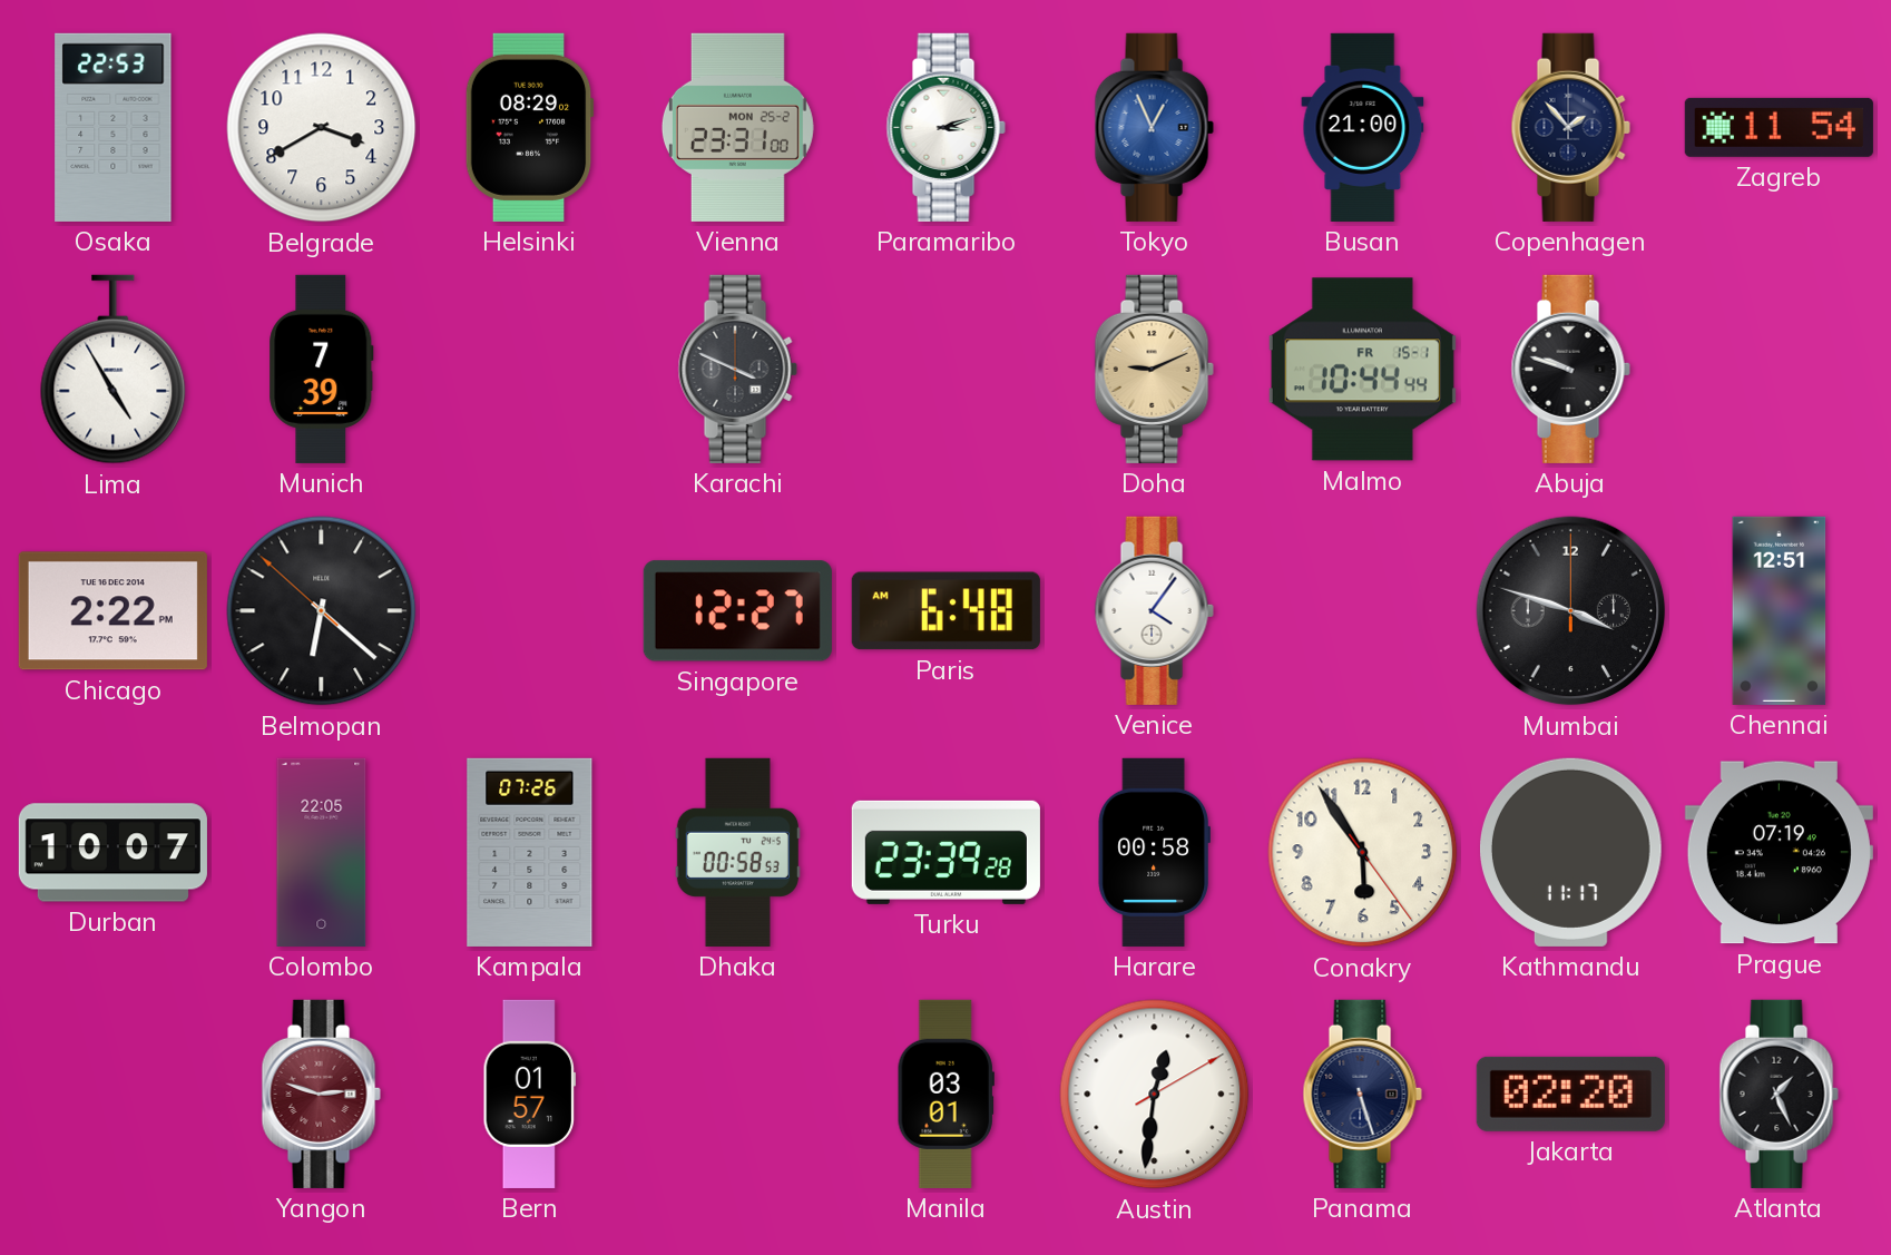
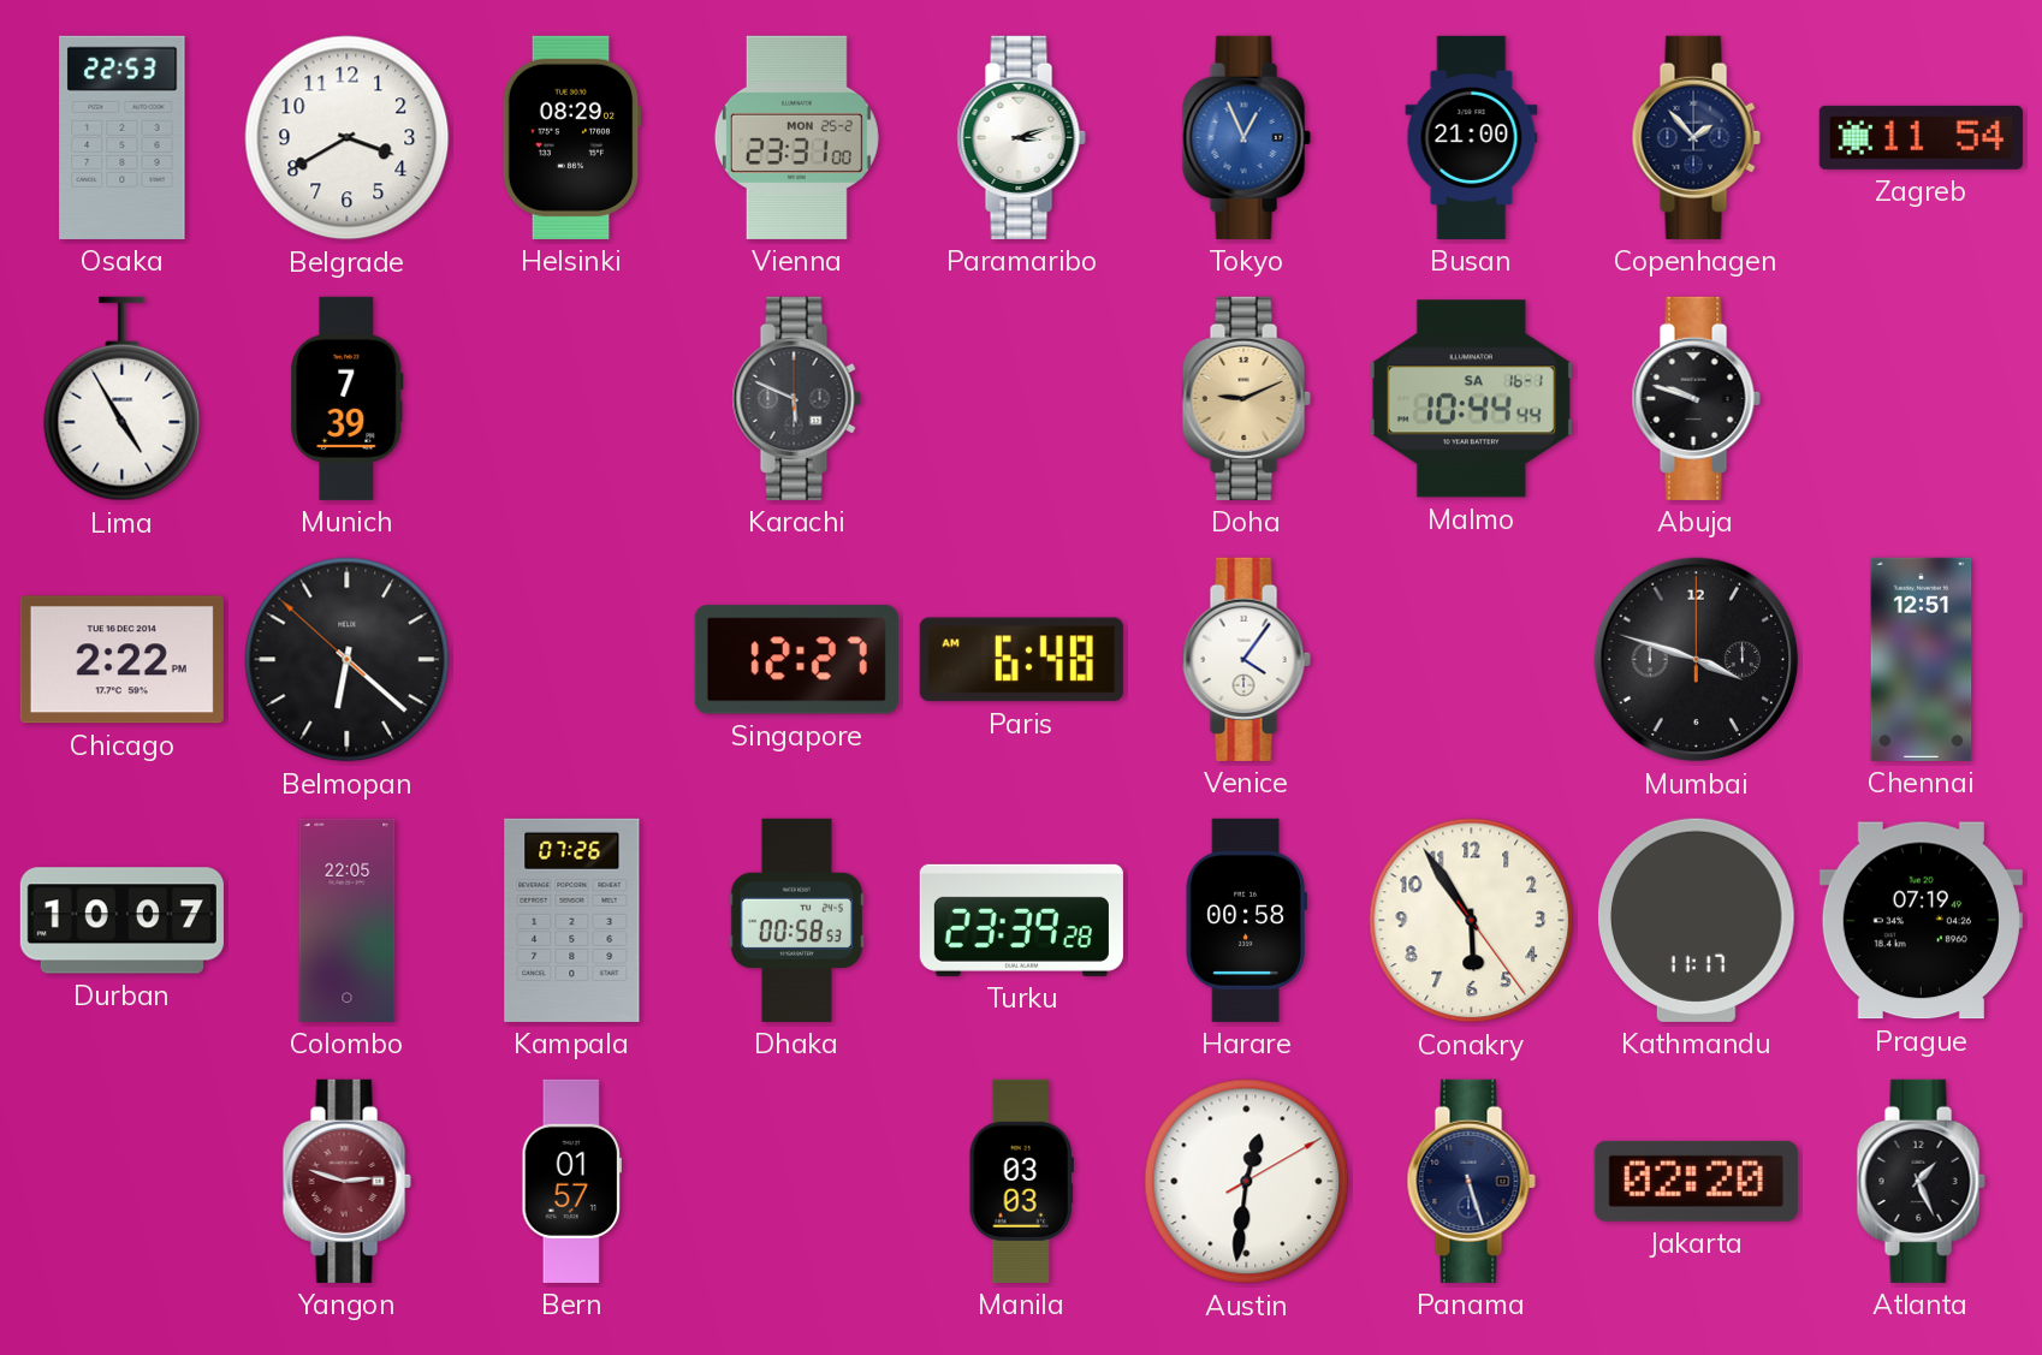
Karachi: 3:49 -> 5:49 (796, 398)
Malmo date: FR 15-1 -> SA 16-1 (1471, 399)
Manila: 03:01 -> 03:03 (1021, 1181)
